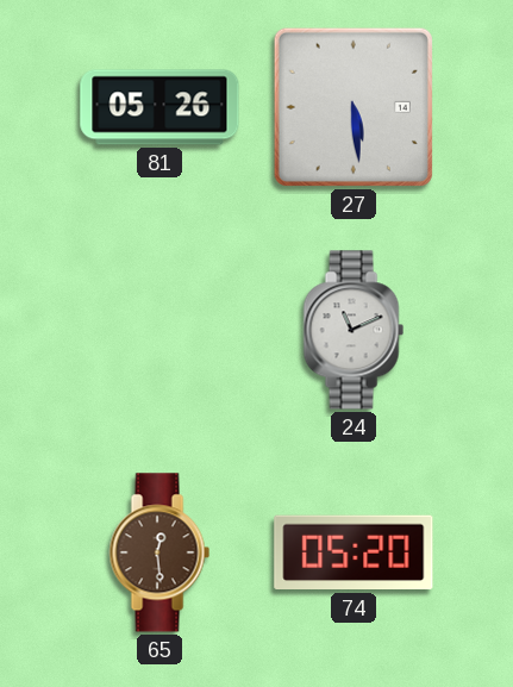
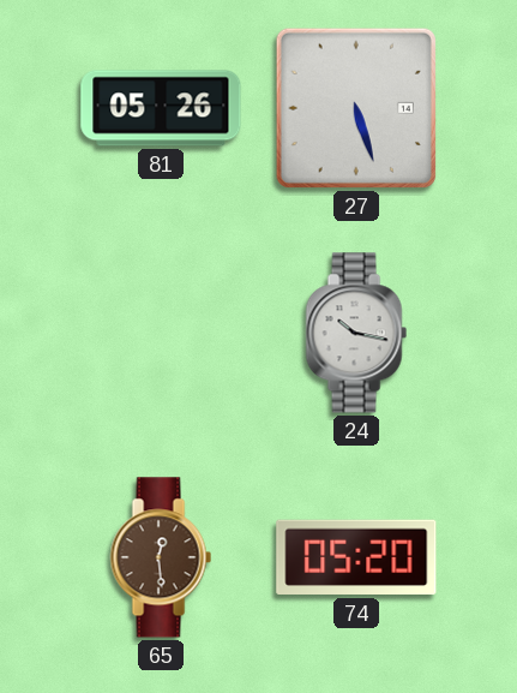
27: 5:29 -> 5:27 (356, 108)
24: 11:11 -> 10:17 (356, 333)
